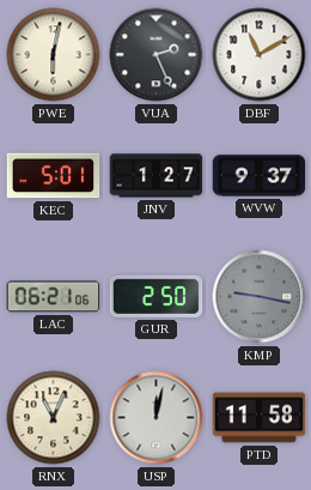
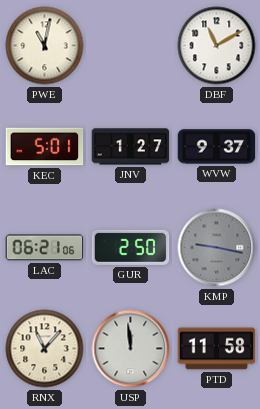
PWE: 6:02 -> 11:02 (45, 46)
VUA: 2:26 -> none (157, 55)
RNX: 11:04 -> 11:07 (45, 349)
USP: 12:02 -> 11:59 (131, 349)
